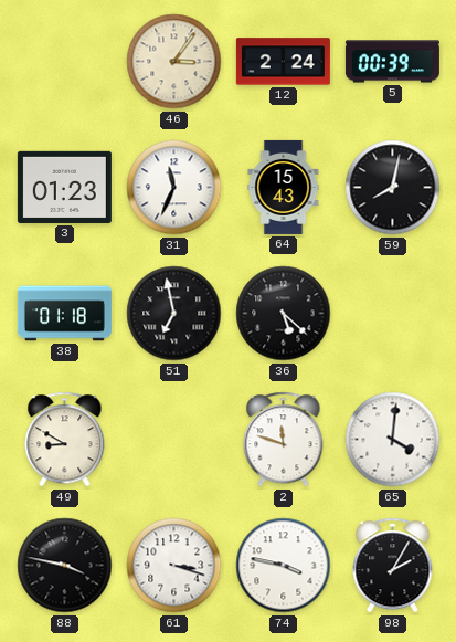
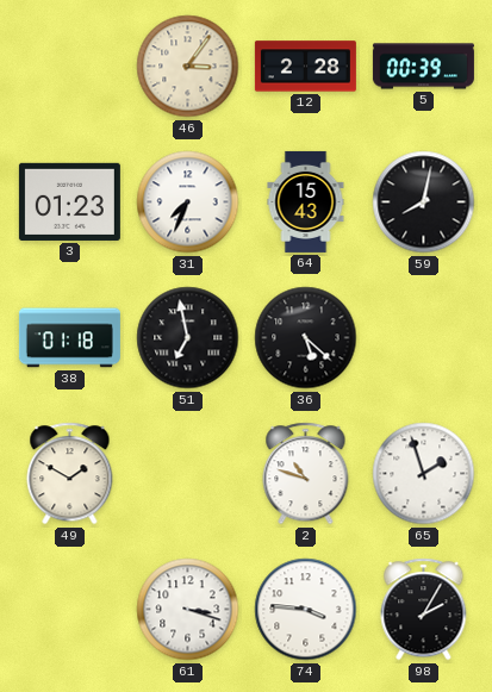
12: 2:24 -> 2:28 (305, 67)
31: 11:34 -> 7:34 (188, 202)
49: 8:50 -> 1:50 (70, 474)
2: 11:48 -> 10:48 (306, 474)
65: 4:01 -> 1:57 (424, 474)
88: 3:47 -> none (65, 566)
74: 3:47 -> 3:46 (306, 610)
